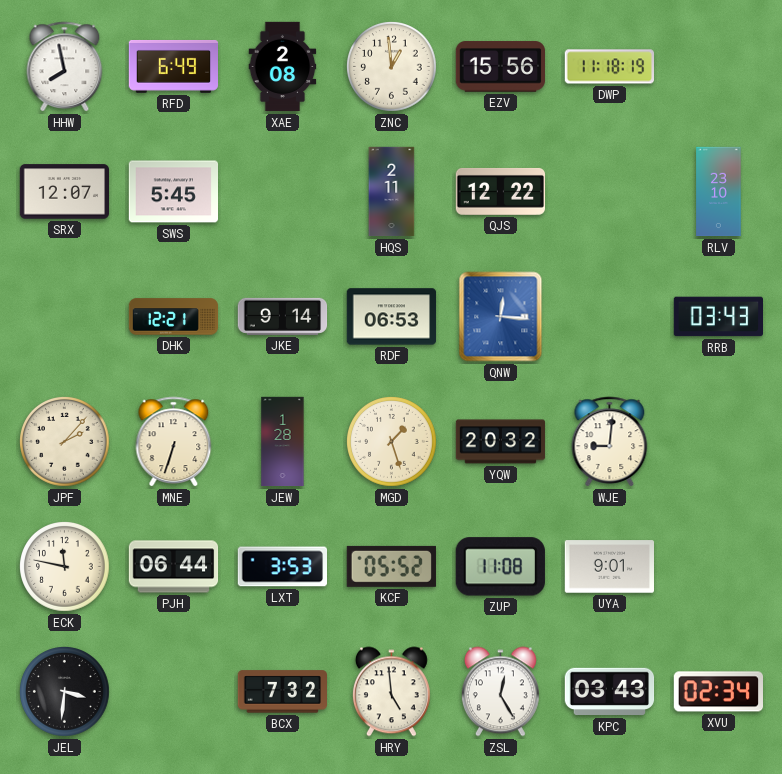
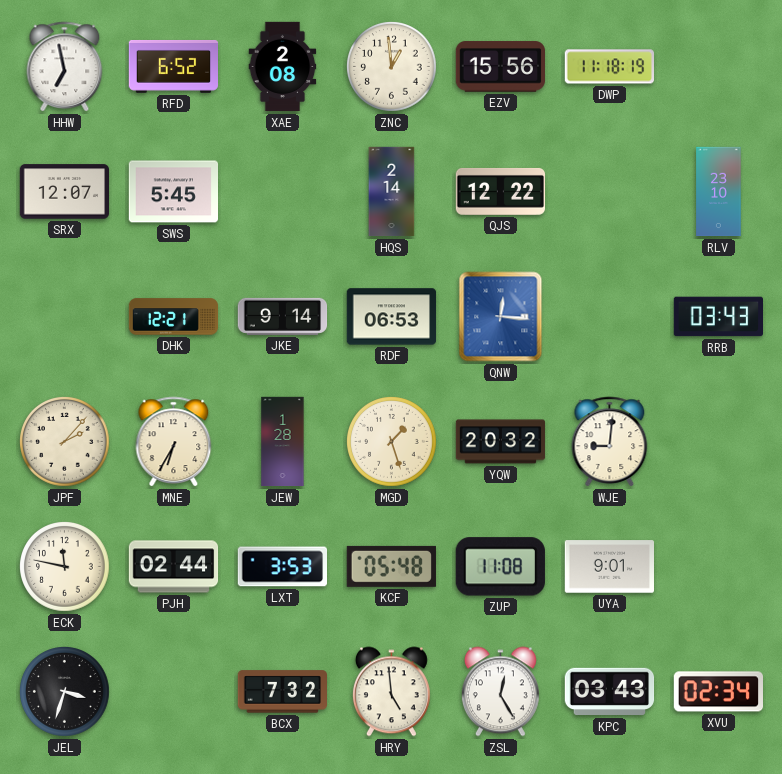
HHW: 7:58 -> 6:58 (65, 67)
RFD: 6:49 -> 6:52 (174, 66)
HQS: 2:11 -> 2:14 (392, 192)
MNE: 6:33 -> 6:35 (174, 442)
PJH: 06:44 -> 02:44 (174, 567)
KCF: 05:52 -> 05:48 (391, 566)
JEL: 3:31 -> 3:33 (65, 692)
